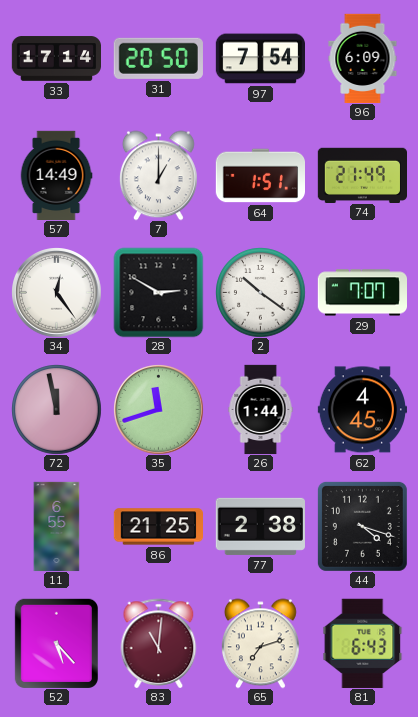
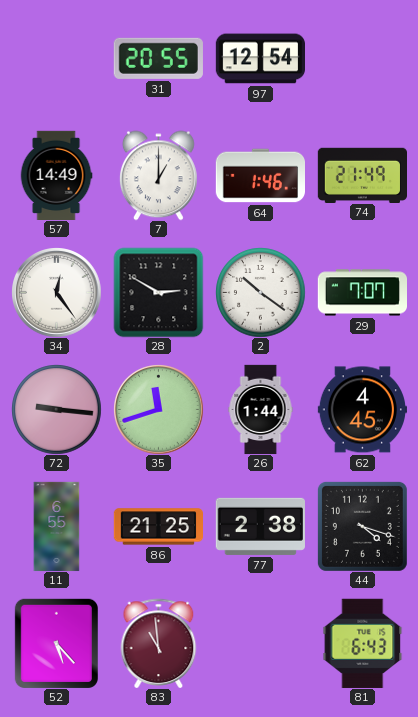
33: 17:14 -> none (56, 59)
31: 20:50 -> 20:55 (158, 58)
97: 7:54 -> 12:54 (260, 59)
96: 6:09 -> none (363, 58)
64: 1:51 -> 1:46 (260, 176)
72: 11:58 -> 9:16 (56, 409)
83: 11:01 -> 10:59 (159, 643)
65: 7:12 -> none (260, 643)
